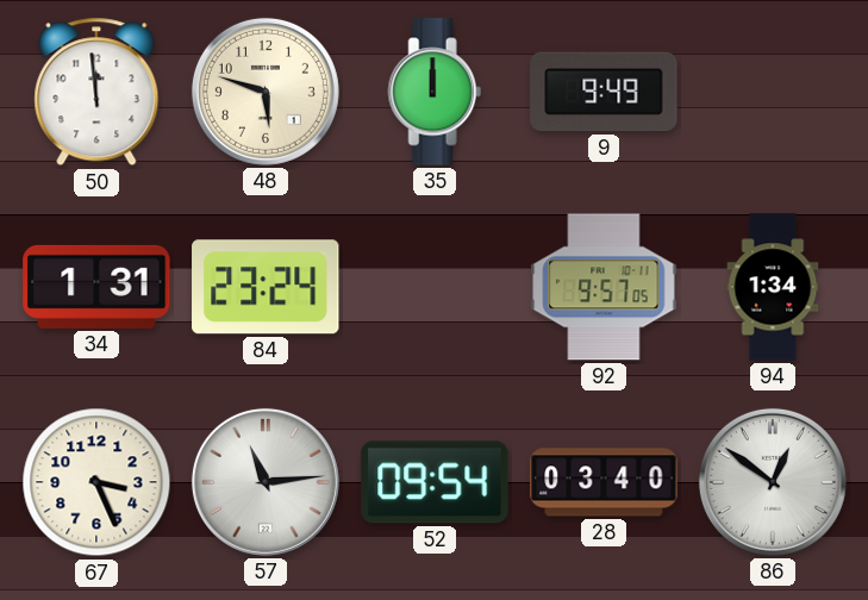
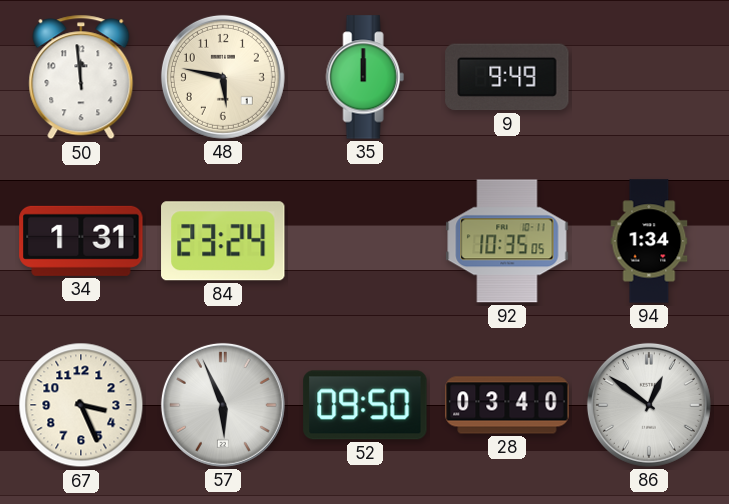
48: 5:48 -> 5:47 (223, 77)
92: 9:57 -> 10:35 (507, 241)
57: 11:14 -> 5:56 (223, 405)
52: 09:54 -> 09:50 (365, 405)
